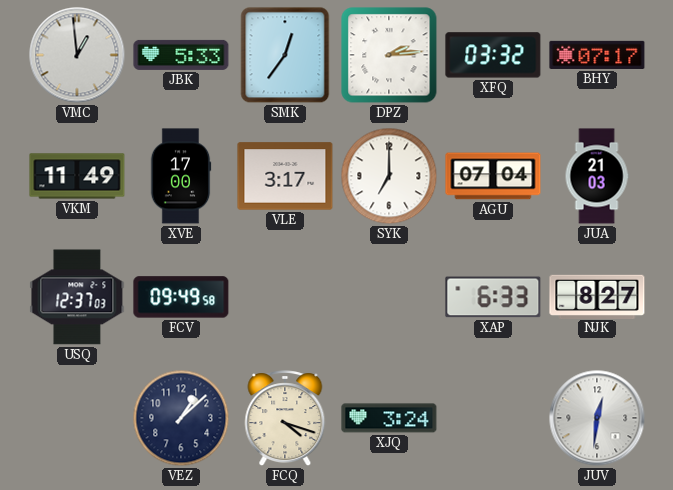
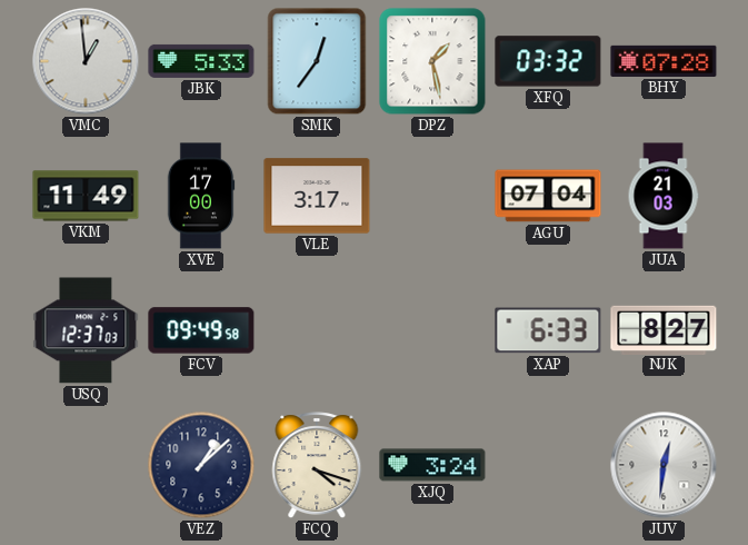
DPZ: 2:14 -> 1:28 (432, 61)
BHY: 07:17 -> 07:28 (664, 61)
SYK: 7:00 -> none (389, 176)
